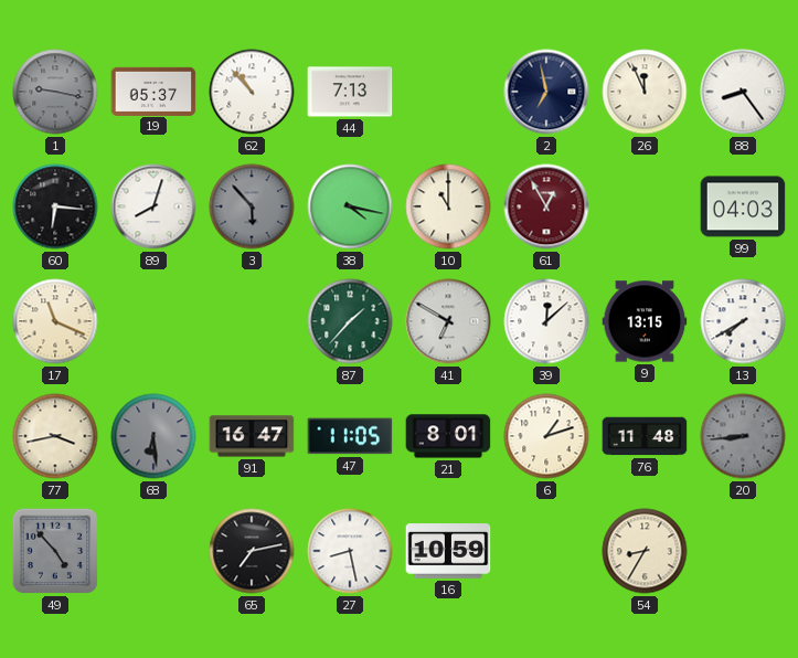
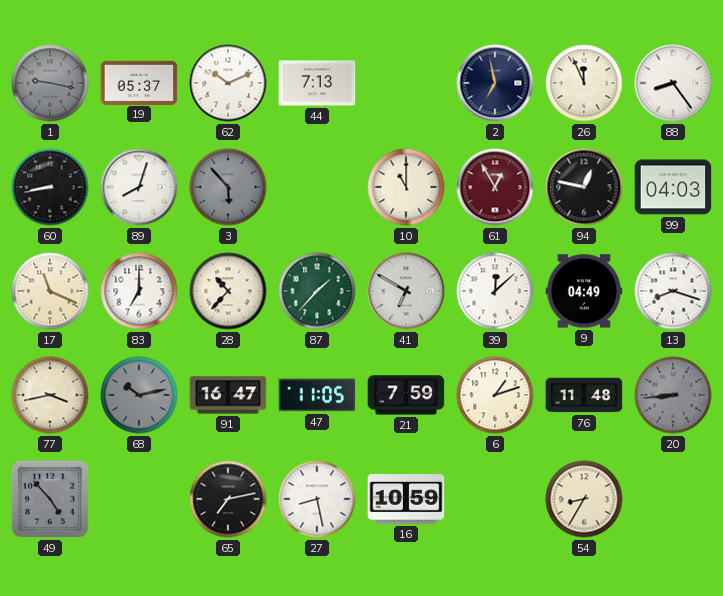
62: 10:53 -> 10:11 (228, 83)
60: 6:16 -> 8:43 (50, 187)
38: 4:17 -> none (350, 206)
94: none -> 12:47 (584, 187)
83: none -> 7:00 (139, 291)
28: none -> 10:37 (228, 291)
9: 13:15 -> 04:49 (584, 291)
13: 7:40 -> 8:18 (673, 291)
68: 6:29 -> 10:13 (139, 395)
21: 8:01 -> 7:59 (406, 395)
